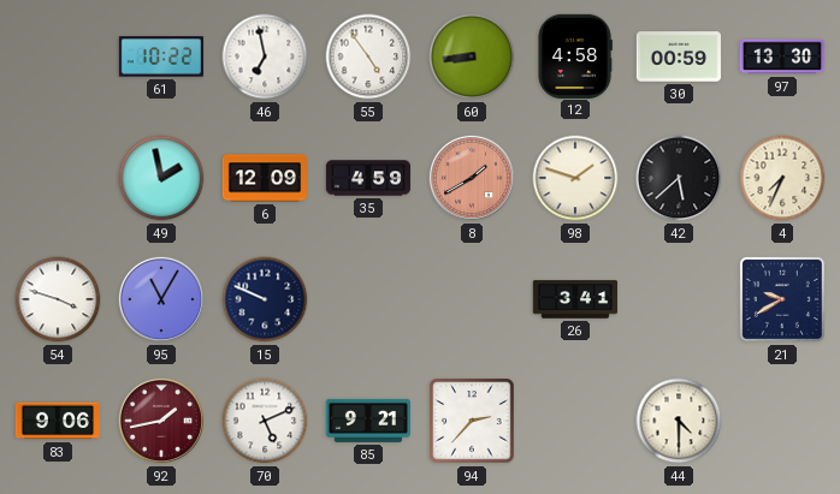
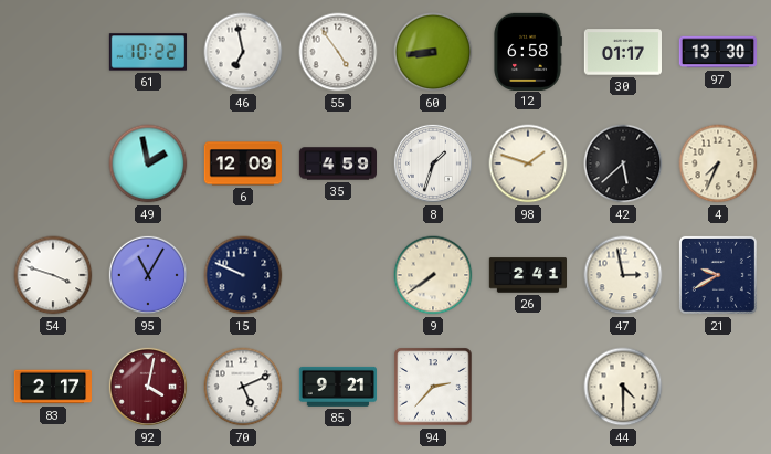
12: 4:58 -> 6:58 (528, 51)
30: 00:59 -> 01:17 (622, 52)
8: 1:40 -> 1:33 (433, 163)
8 dial: salmon -> white (433, 163)
9: none -> 7:39 (433, 275)
26: 3:41 -> 2:41 (527, 275)
47: none -> 2:58 (623, 275)
83: 9:06 -> 2:17 (52, 387)
92: 1:43 -> 4:02 (148, 387)
